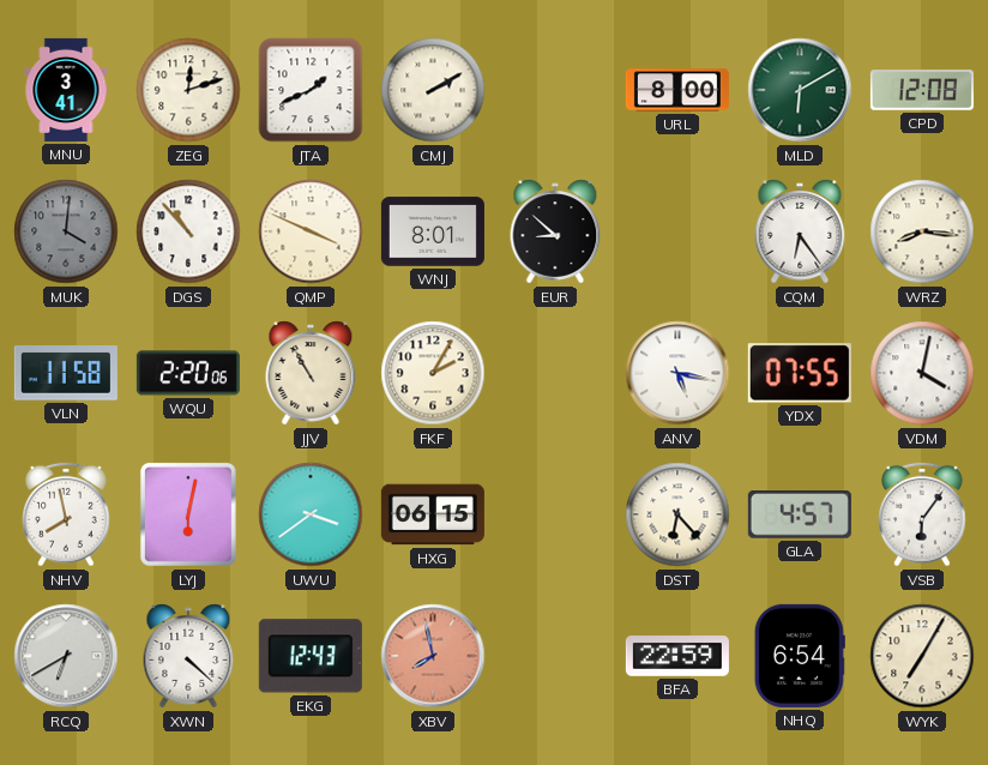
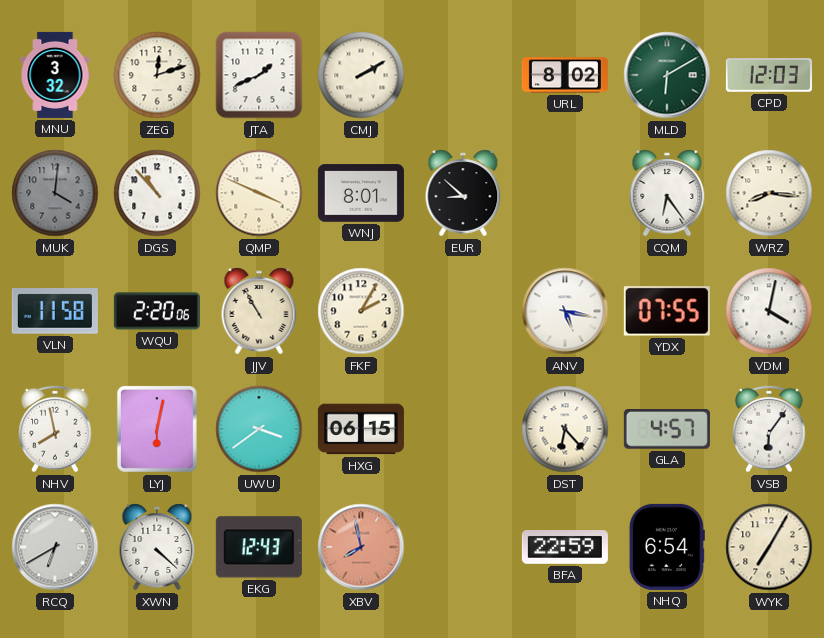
MNU: 3:41 -> 3:32 (55, 75)
URL: 8:00 -> 8:02 (565, 75)
CPD: 12:08 -> 12:03 (769, 75)
